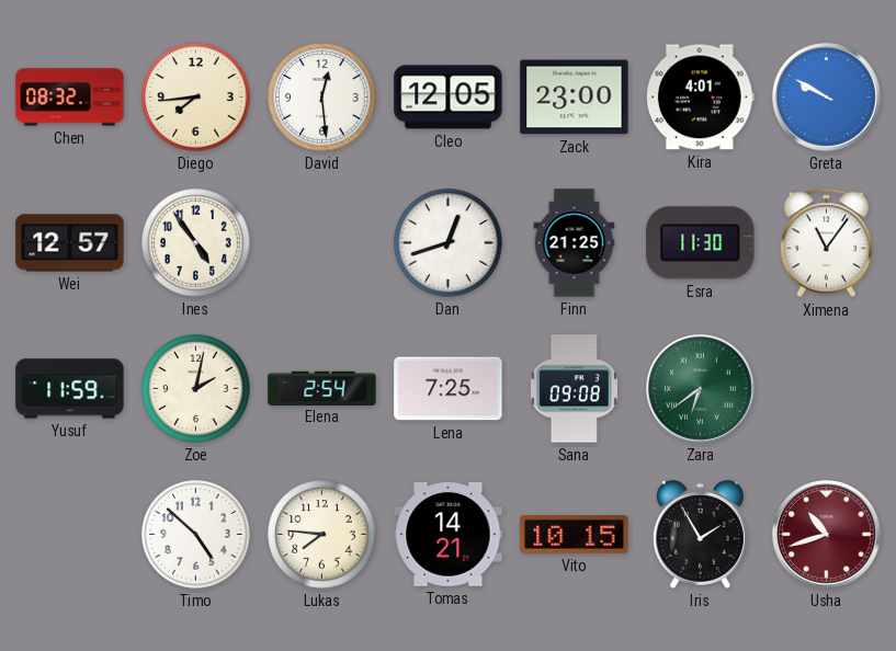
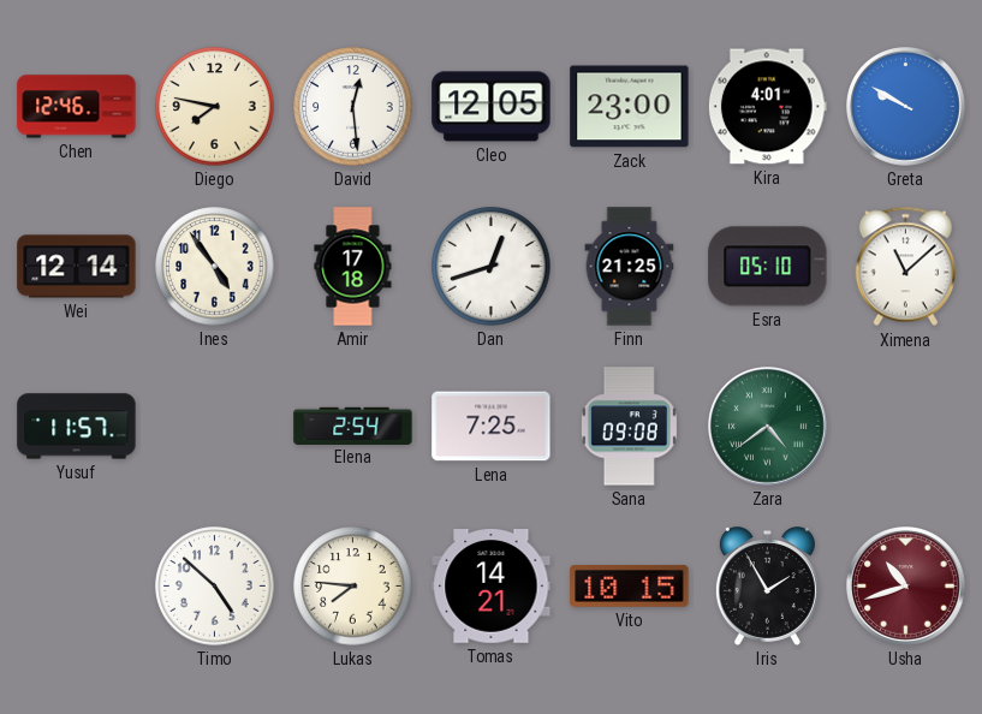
Chen: 08:32 -> 12:46 (77, 107)
Diego: 7:44 -> 7:47 (215, 107)
Wei: 12:57 -> 12:14 (77, 267)
Amir: none -> 17:18 (353, 267)
Esra: 11:30 -> 05:10 (768, 267)
Ximena: 11:06 -> 11:08 (905, 267)
Yusuf: 11:59 -> 11:57 (77, 427)
Zoe: 2:02 -> none (196, 389)
Zara: 6:39 -> 4:39 (768, 427)
